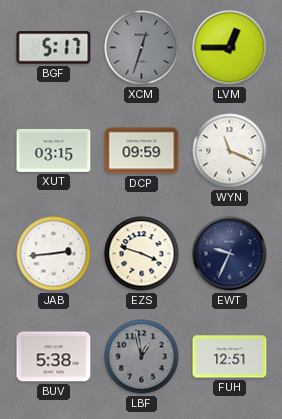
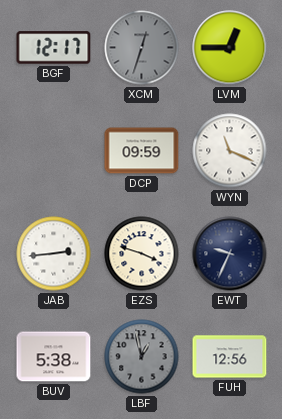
BGF: 5:17 -> 12:17 (54, 48)
XUT: 03:15 -> none (54, 150)
FUH: 12:51 -> 12:56 (230, 357)
